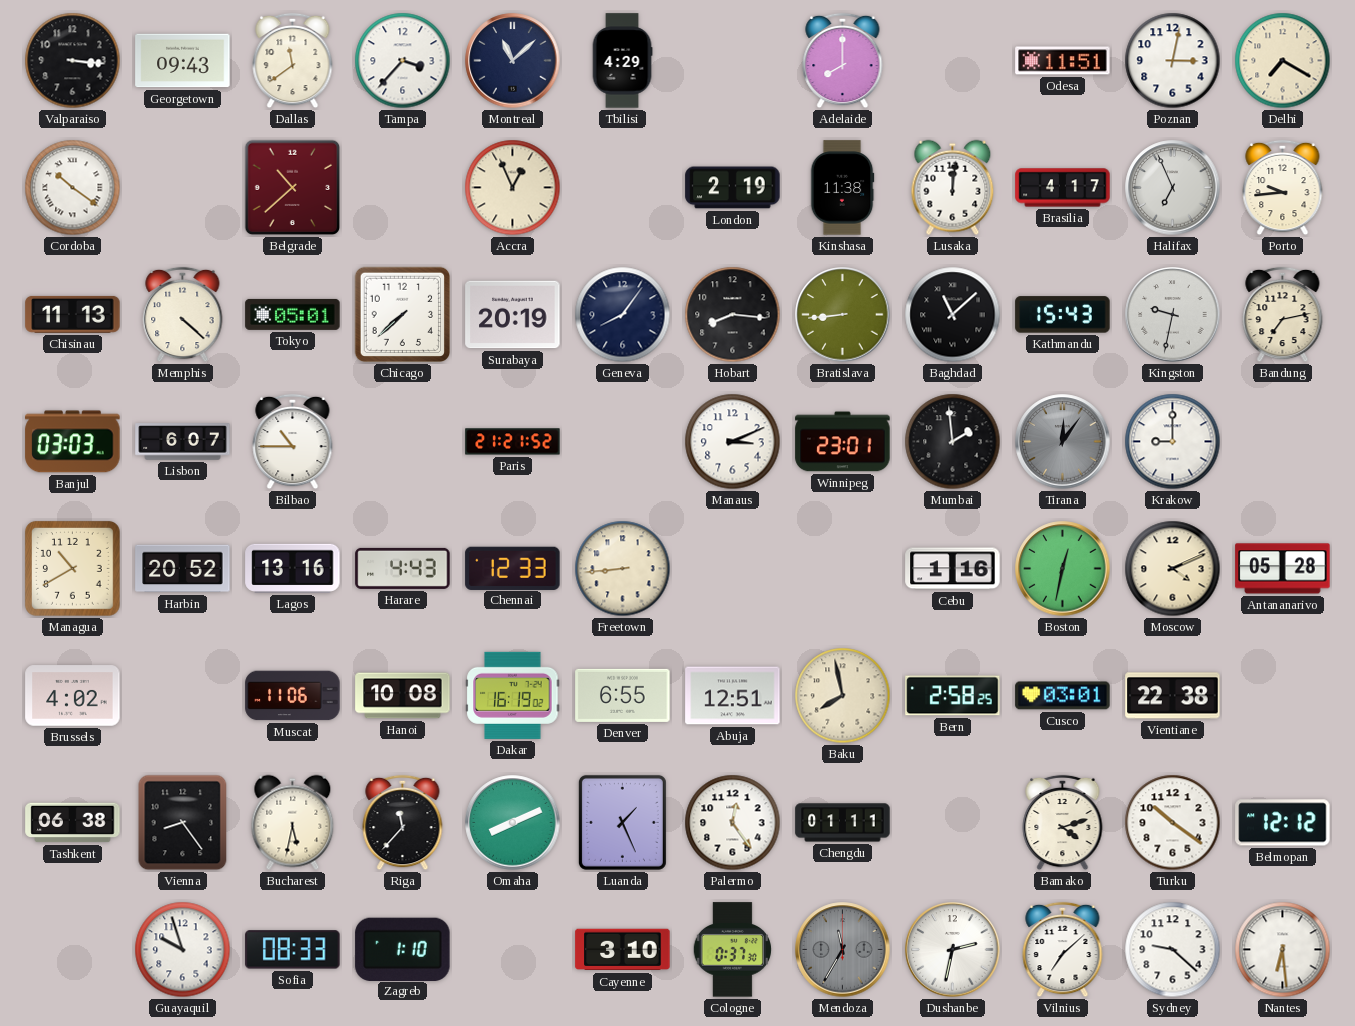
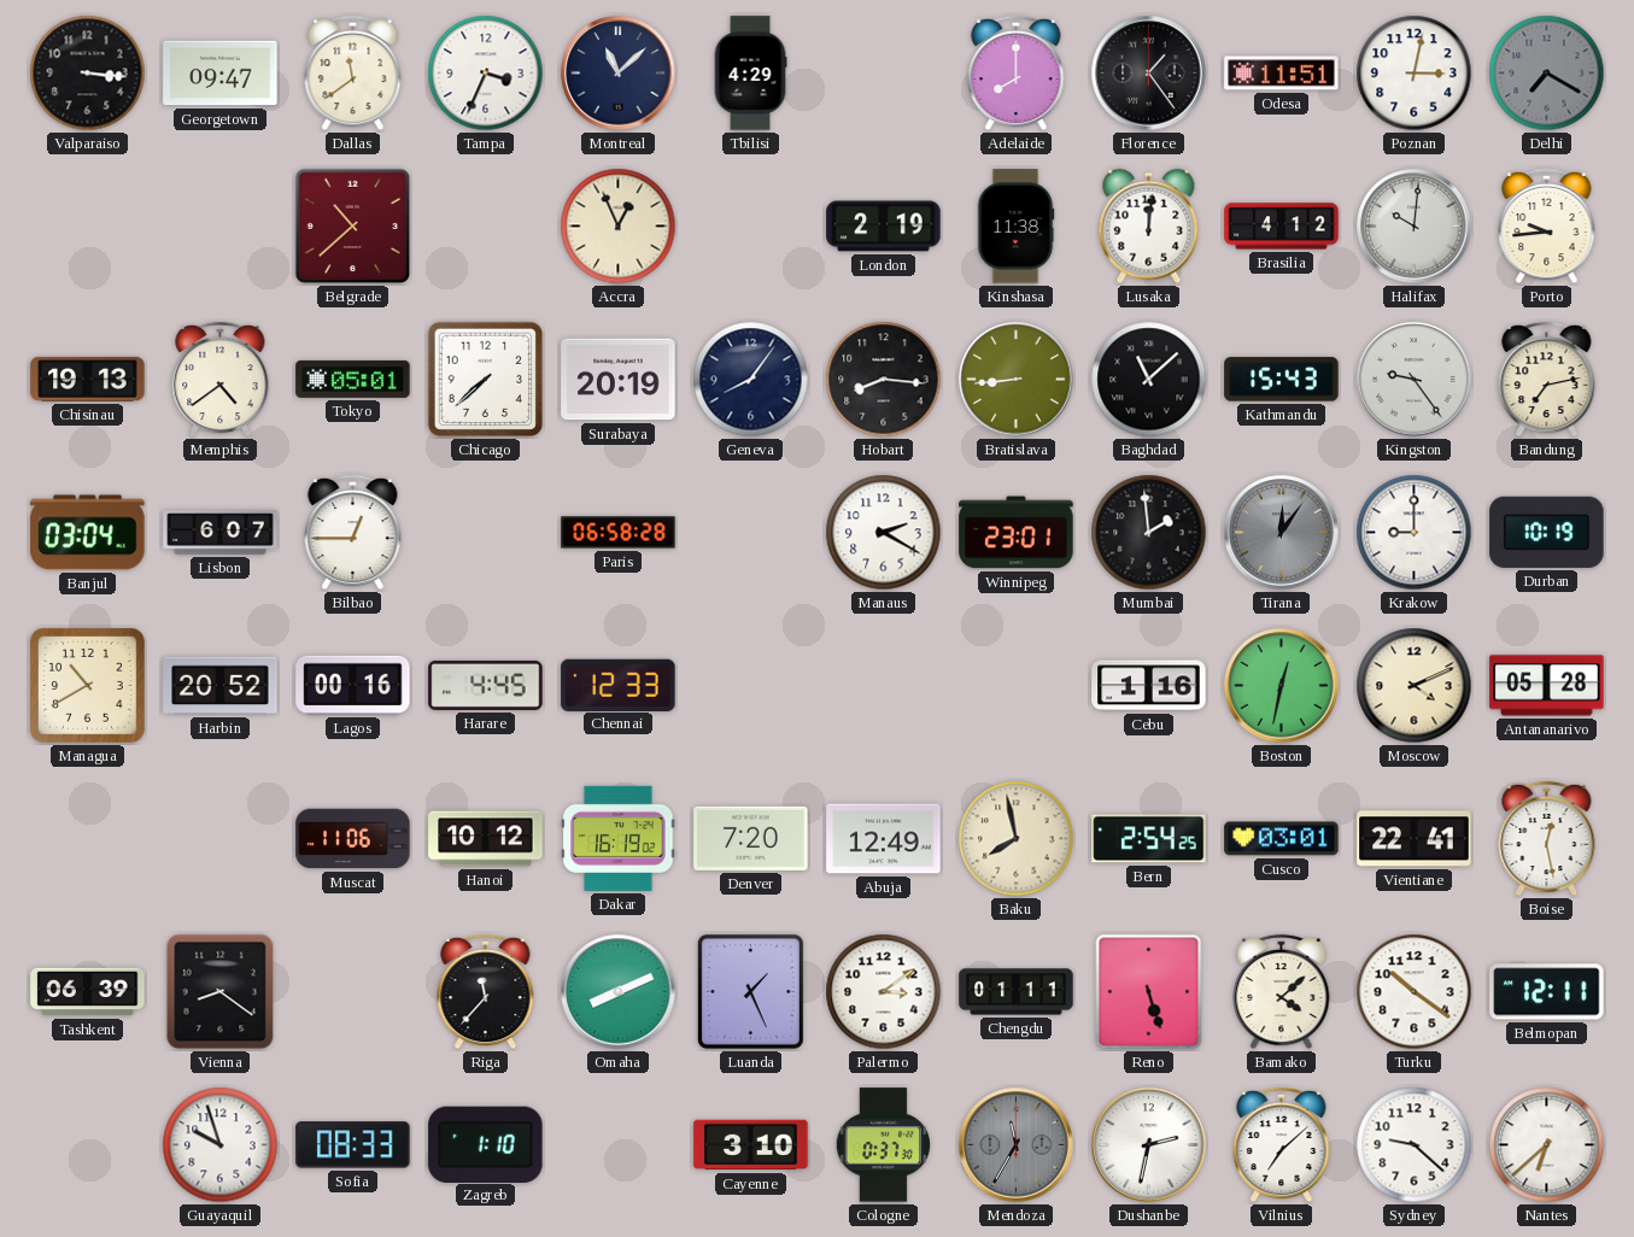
Georgetown: 09:43 -> 09:47 (221, 74)
Tampa: 3:37 -> 3:34 (486, 74)
Florence: none -> 1:24 (1149, 74)
Delhi dial: cream -> grey (1547, 74)
Cordoba: 10:21 -> none (73, 188)
Brasilia: 4:17 -> 4:12 (1282, 227)
Halifax: 6:56 -> 10:01 (1415, 227)
Chisinau: 11:13 -> 19:13 (88, 379)
Memphis: 4:22 -> 4:39 (221, 380)
Kingston: 9:32 -> 9:24 (1415, 380)
Banjul: 03:03 -> 03:04 (88, 533)
Bilbao: 10:45 -> 12:45 (353, 533)
Paris: 21:21 -> 06:58 (619, 533)
Manaus: 3:11 -> 2:20 (884, 533)
Durban: none -> 10:19 (1547, 532)
Lagos: 13:16 -> 00:16 (353, 685)
Harare: 4:43 -> 4:45 (486, 685)
Freetown: 8:44 -> none (623, 569)
Brussels: 4:02 -> none (73, 696)
Hanoi: 10:08 -> 10:12 (486, 839)
Denver: 6:55 -> 7:20 (751, 838)
Abuja: 12:51 -> 12:49 (884, 839)
Bern: 2:58 -> 2:54 (1149, 839)
Vientiane: 22:38 -> 22:41 (1415, 839)
Boise: none -> 12:28 (1547, 839)
Tashkent: 06:38 -> 06:39 (88, 992)
Vienna: 8:24 -> 8:21 (221, 992)
Bucharest: 5:32 -> none (293, 823)
Palermo: 12:24 -> 3:09 (884, 992)
Reno: none -> 5:27 (1149, 992)
Bamako: 4:12 -> 4:08 (1282, 992)
Belmopan: 12:12 -> 12:11 (1547, 992)
Nantes: 6:29 -> 6:38 (1547, 1145)
